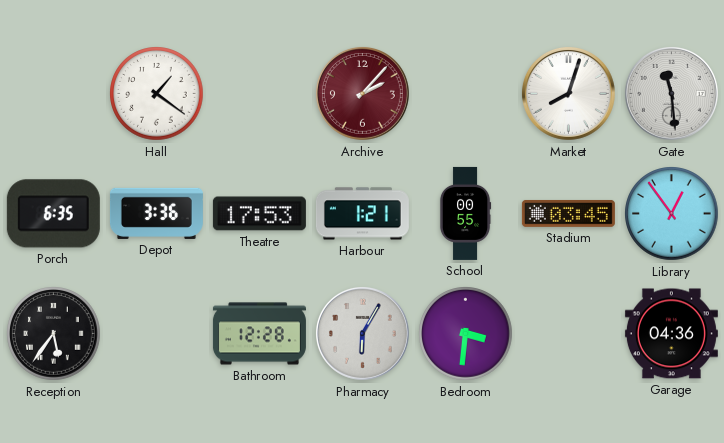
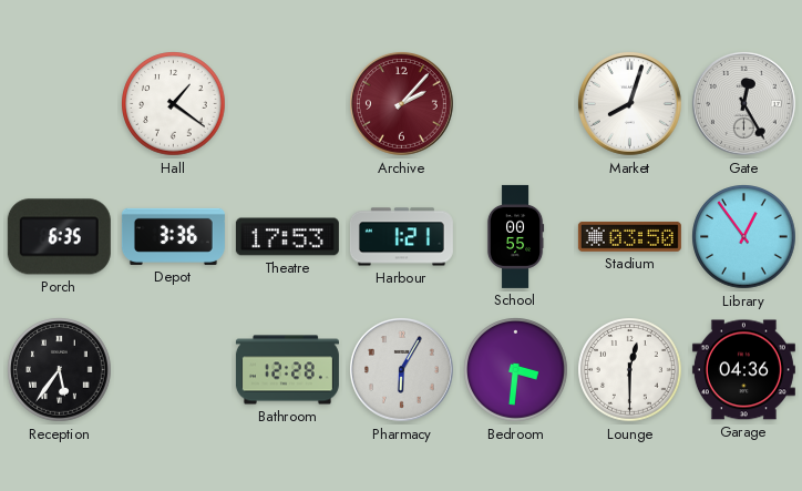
Gate: 11:29 -> 12:25 (743, 103)
Stadium: 03:45 -> 03:50 (629, 236)
Lounge: none -> 12:30 (630, 370)
